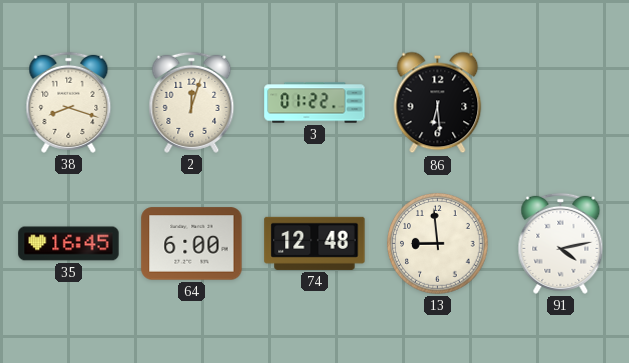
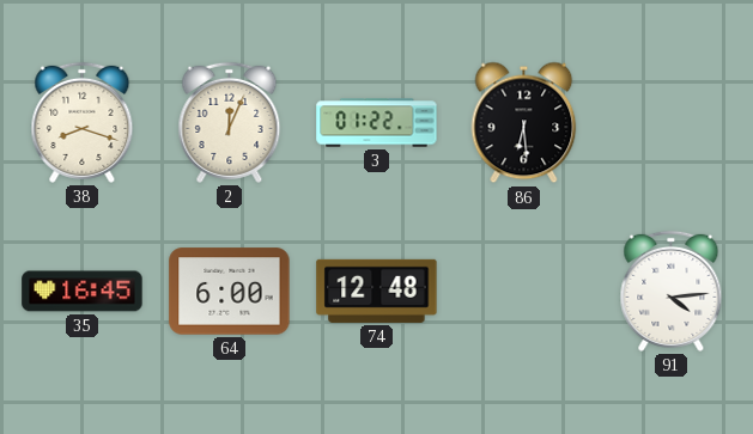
2: 12:03 -> 12:04 (230, 122)
13: 8:59 -> none (438, 244)
91: 4:13 -> 4:14 (672, 291)
